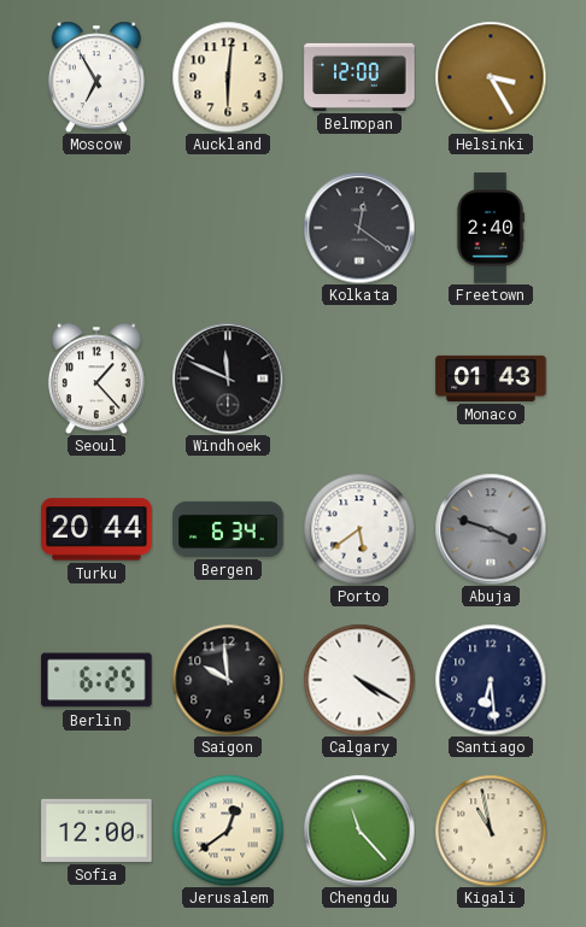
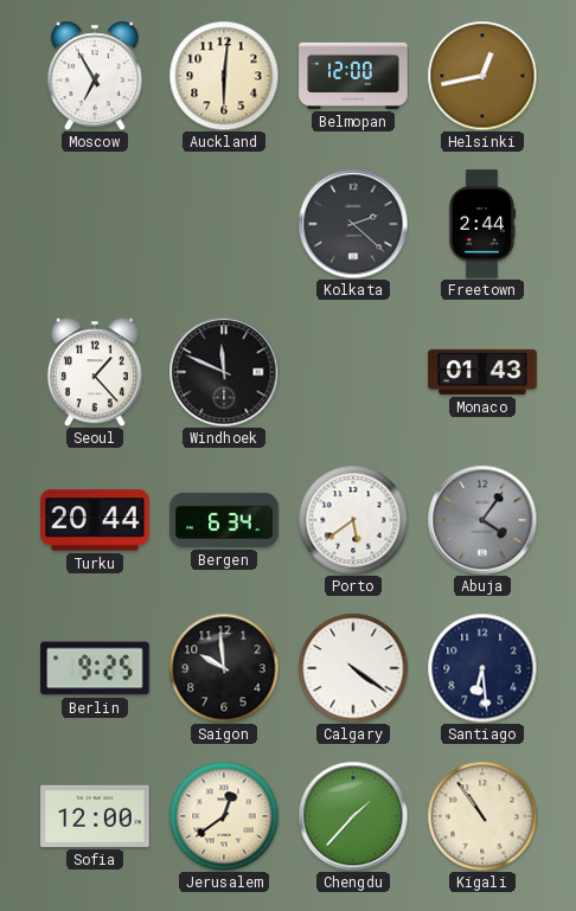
Helsinki: 3:25 -> 12:43 (482, 76)
Kolkata: 12:21 -> 2:22 (353, 224)
Freetown: 2:40 -> 2:44 (482, 224)
Abuja: 3:48 -> 4:06 (482, 520)
Berlin: 6:25 -> 9:25 (95, 668)
Calgary: 4:20 -> 4:21 (353, 668)
Chengdu: 11:23 -> 1:37 (353, 816)
Kigali: 10:58 -> 10:54 (482, 816)
